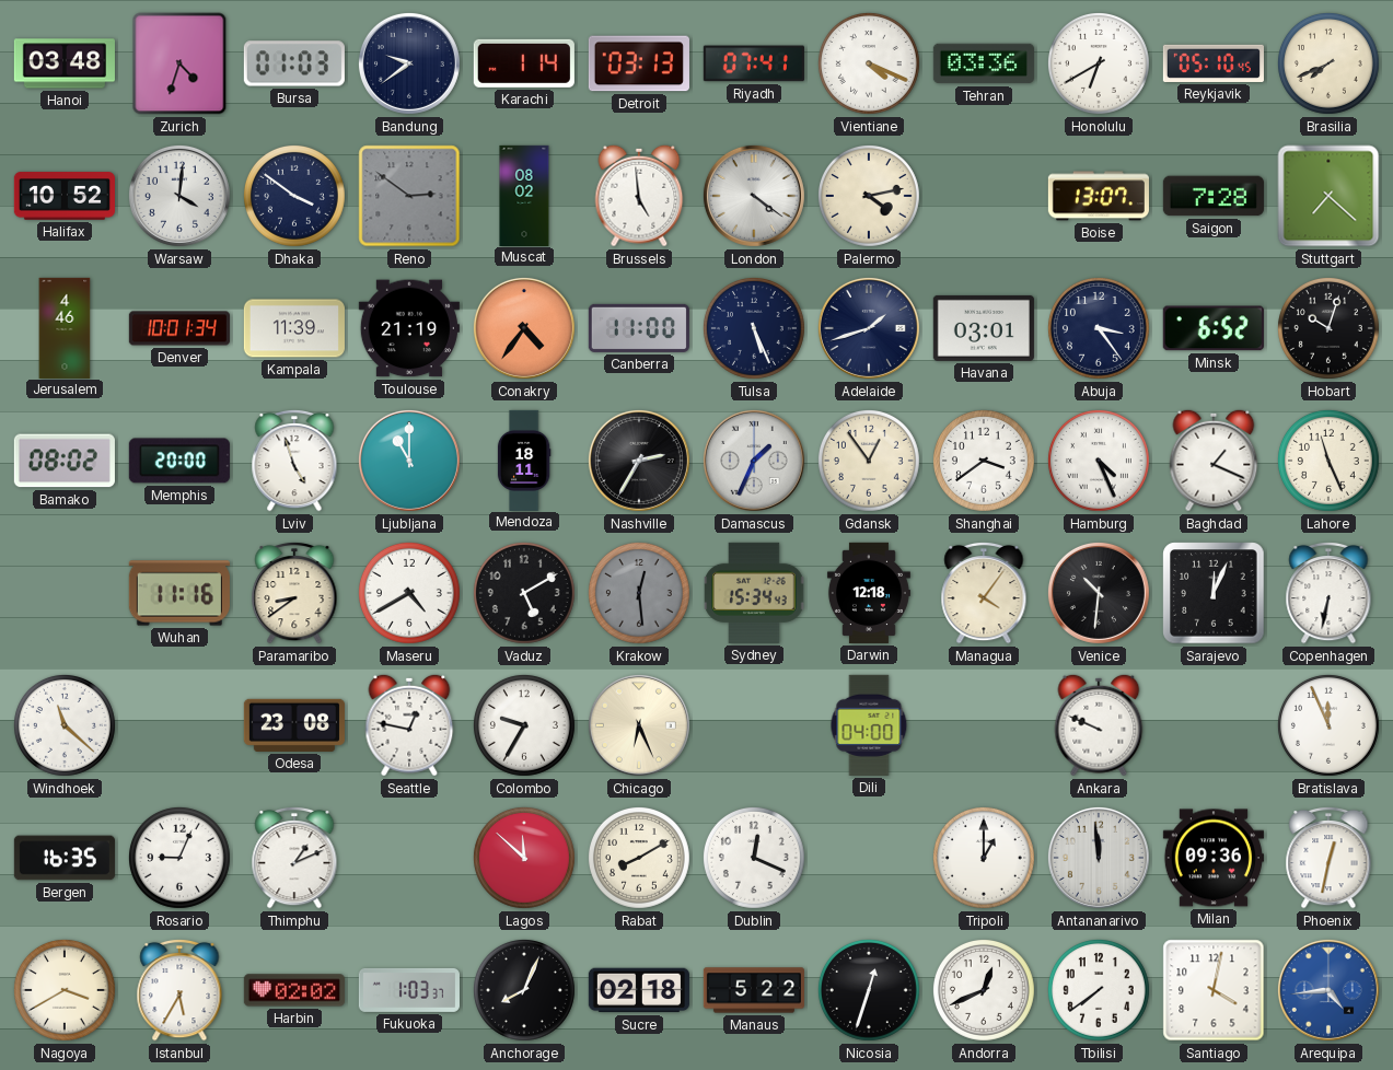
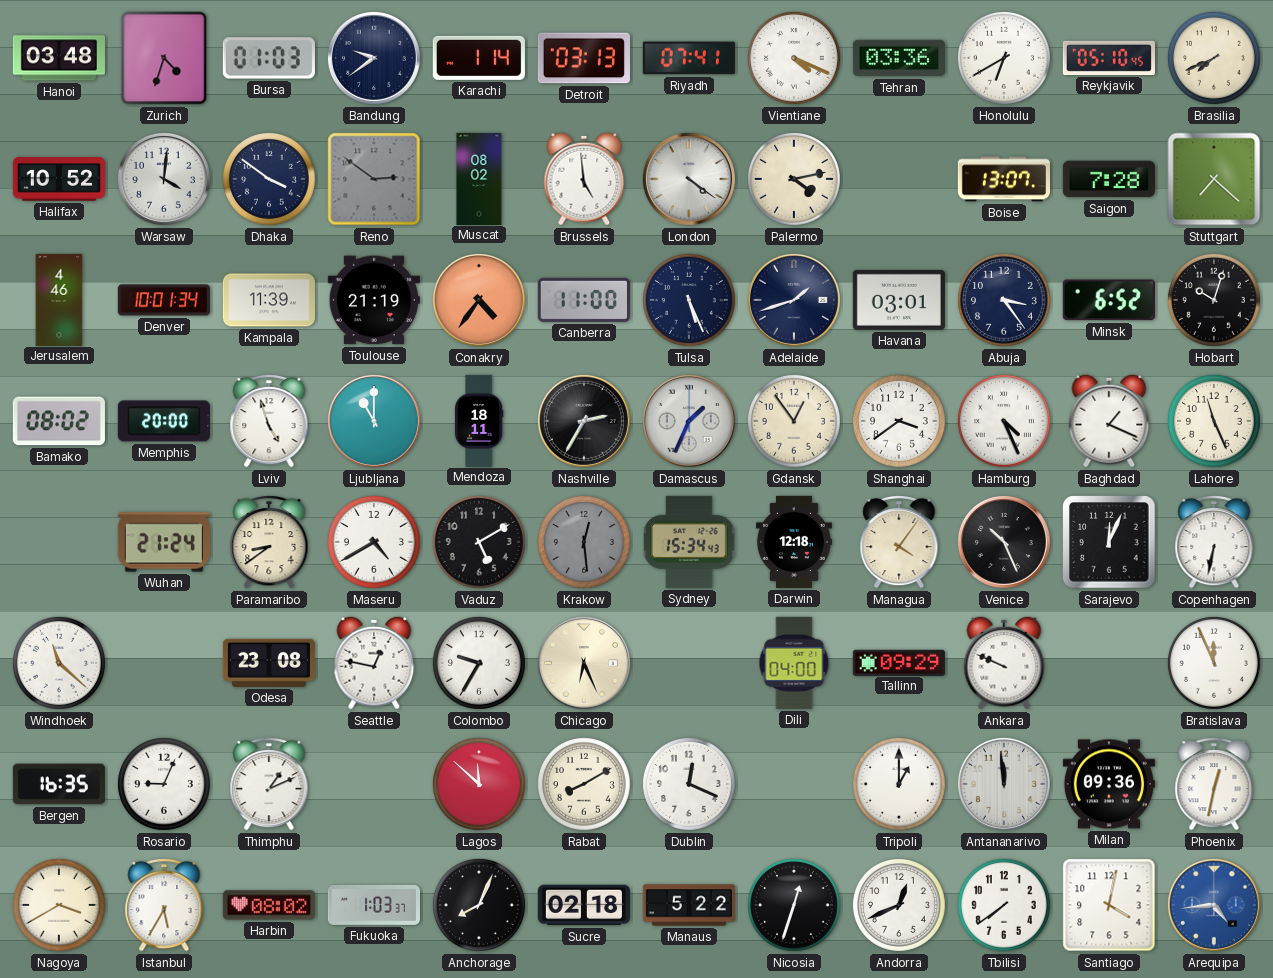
Wuhan: 11:16 -> 21:24 (164, 542)
Venice: 10:31 -> 10:26 (1004, 542)
Tallinn: none -> 09:29 (899, 662)
Harbin: 02:02 -> 08:02 (269, 905)
